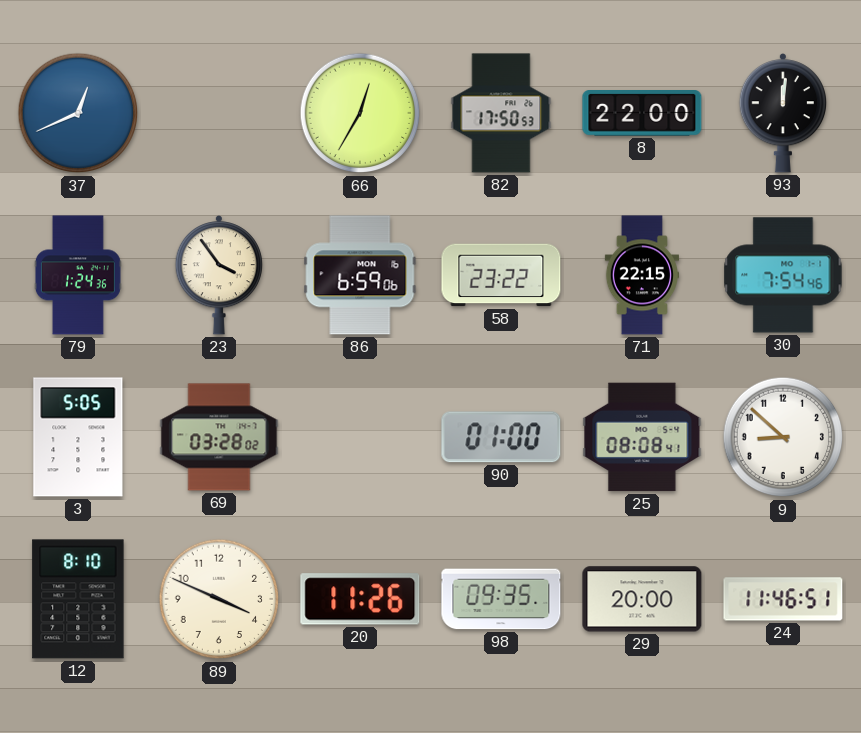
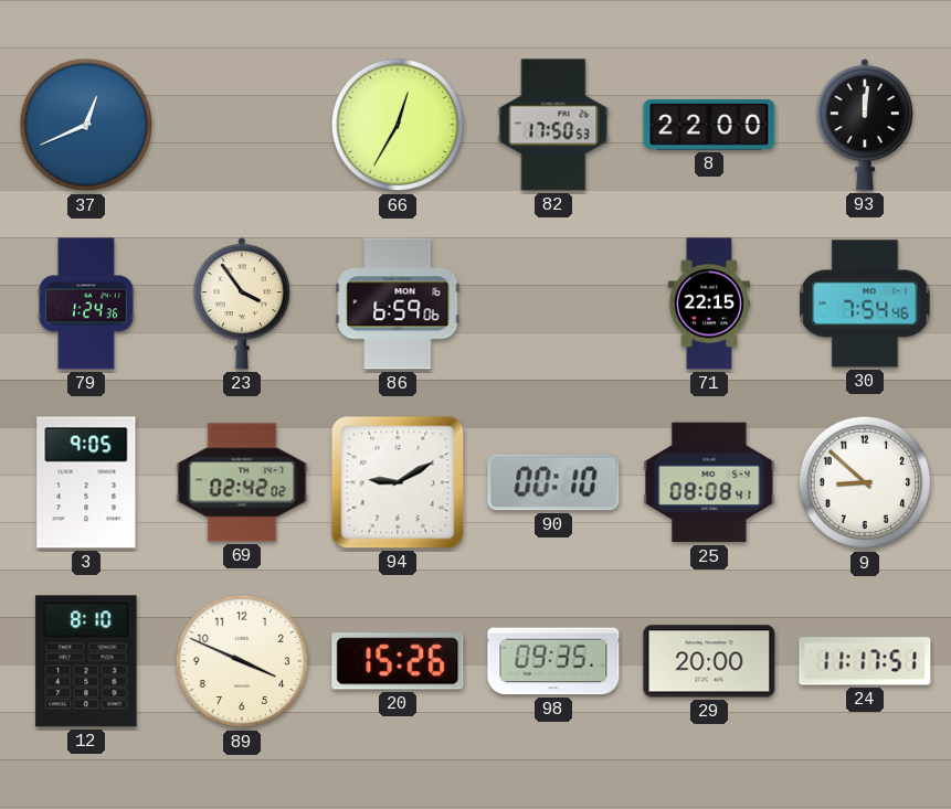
58: 23:22 -> none (501, 275)
3: 5:05 -> 9:05 (86, 482)
69: 03:28 -> 02:42 (242, 482)
94: none -> 9:10 (398, 482)
90: 01:00 -> 00:10 (553, 482)
20: 11:26 -> 15:26 (398, 661)
24: 11:46 -> 11:17 (865, 661)
